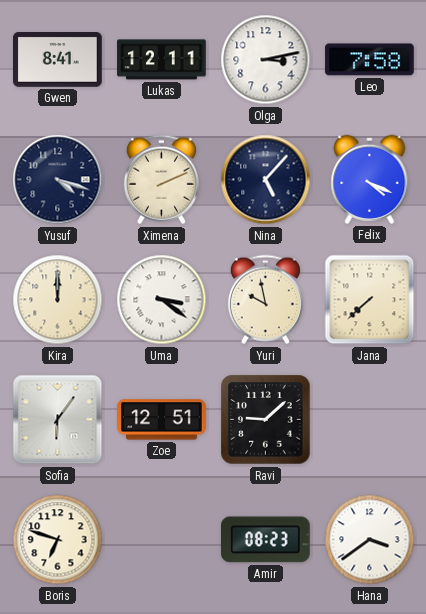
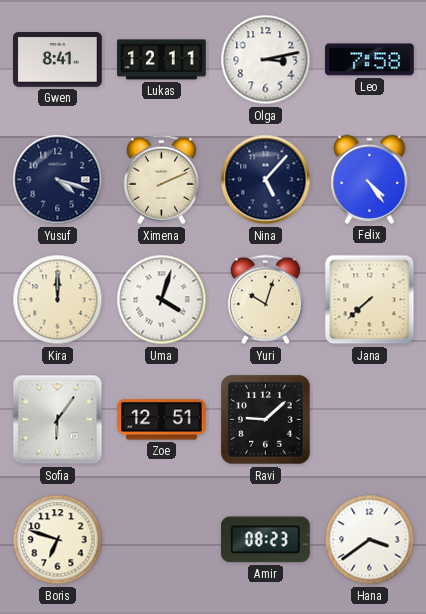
Felix: 4:19 -> 4:24 (370, 179)
Uma: 3:21 -> 4:03 (162, 300)
Yuri: 9:58 -> 10:03 (265, 300)
